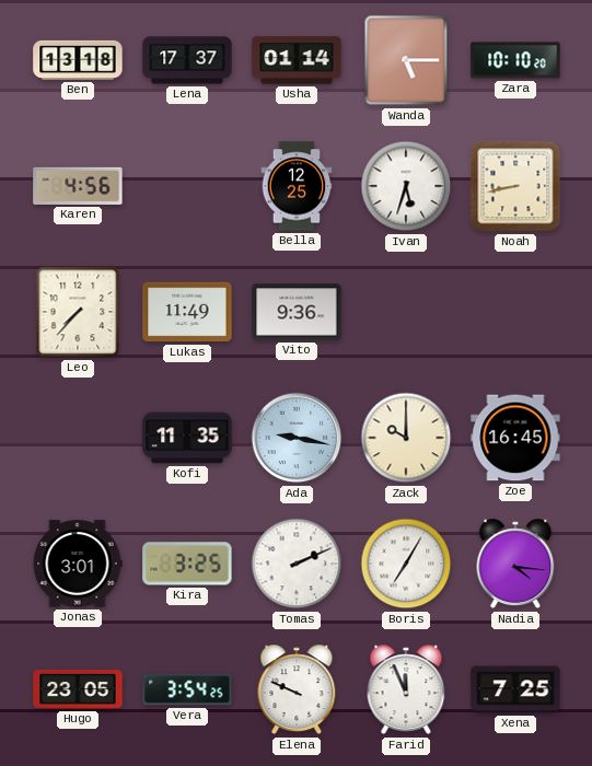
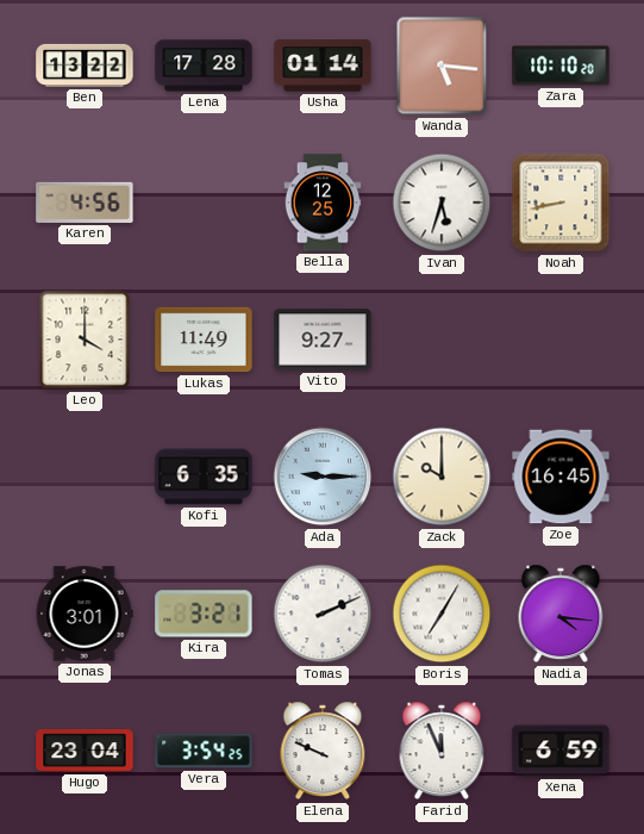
Ben: 13:18 -> 13:22 (85, 66)
Lena: 17:37 -> 17:28 (204, 66)
Wanda: 5:15 -> 5:16 (442, 66)
Leo: 7:37 -> 4:00 (85, 340)
Vito: 9:36 -> 9:27 (323, 340)
Kofi: 11:35 -> 6:35 (204, 477)
Ada: 9:17 -> 9:15 (323, 477)
Kira: 3:25 -> 3:21 (204, 614)
Hugo: 23:05 -> 23:04 (85, 751)
Xena: 7:25 -> 6:59 (561, 751)
